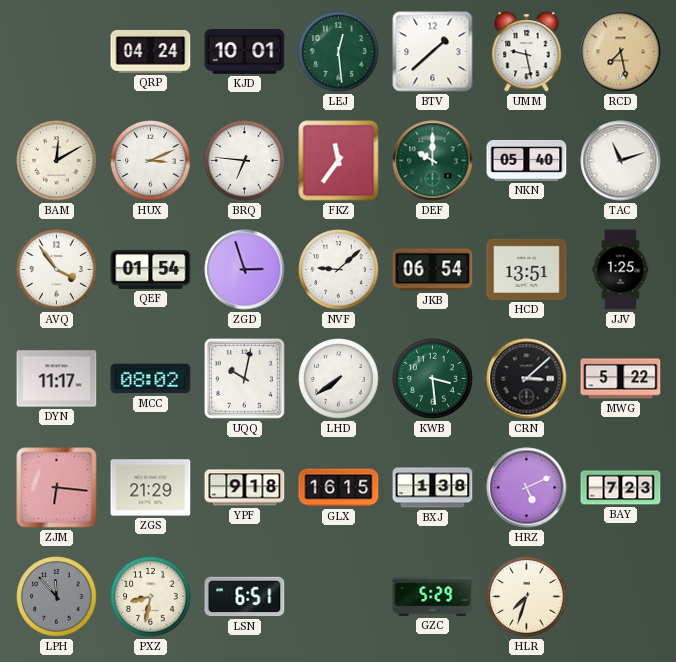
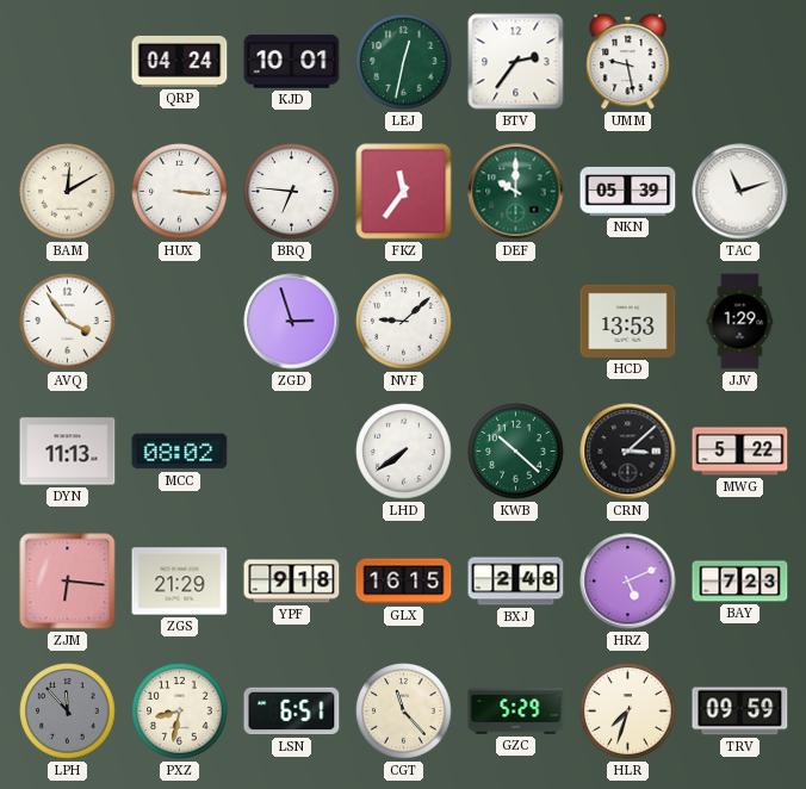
LEJ: 12:29 -> 12:32 (404, 62)
BTV: 1:38 -> 2:36 (516, 62)
RCD: 7:28 -> none (621, 52)
HUX: 3:11 -> 3:16 (180, 192)
NKN: 05:40 -> 05:39 (628, 191)
QEF: 01:54 -> none (151, 269)
JKB: 06:54 -> none (433, 270)
HCD: 13:51 -> 13:53 (628, 321)
JJV: 1:25 -> 1:29 (740, 322)
DYN: 11:17 -> 11:13 (68, 452)
UQQ: 10:02 -> none (244, 378)
KWB: 3:29 -> 10:22 (516, 452)
BXJ: 1:38 -> 2:48 (516, 582)
CGT: none -> 11:23 (404, 712)
TRV: none -> 09:59 (740, 712)
